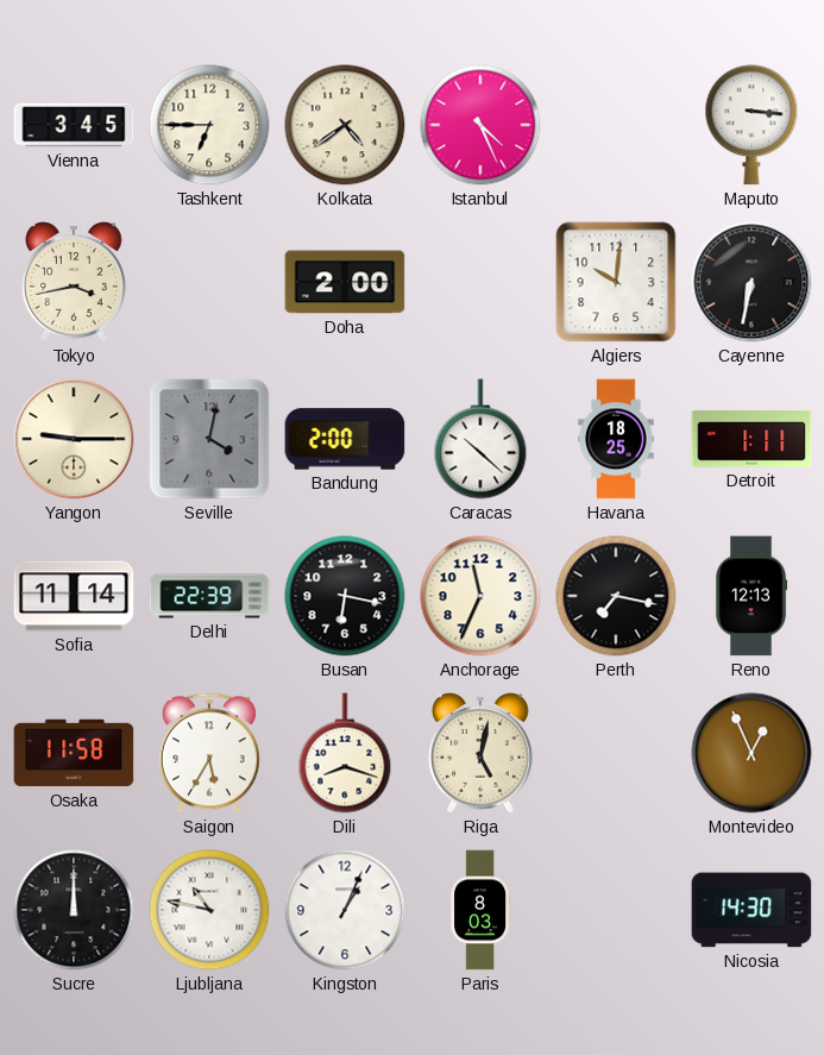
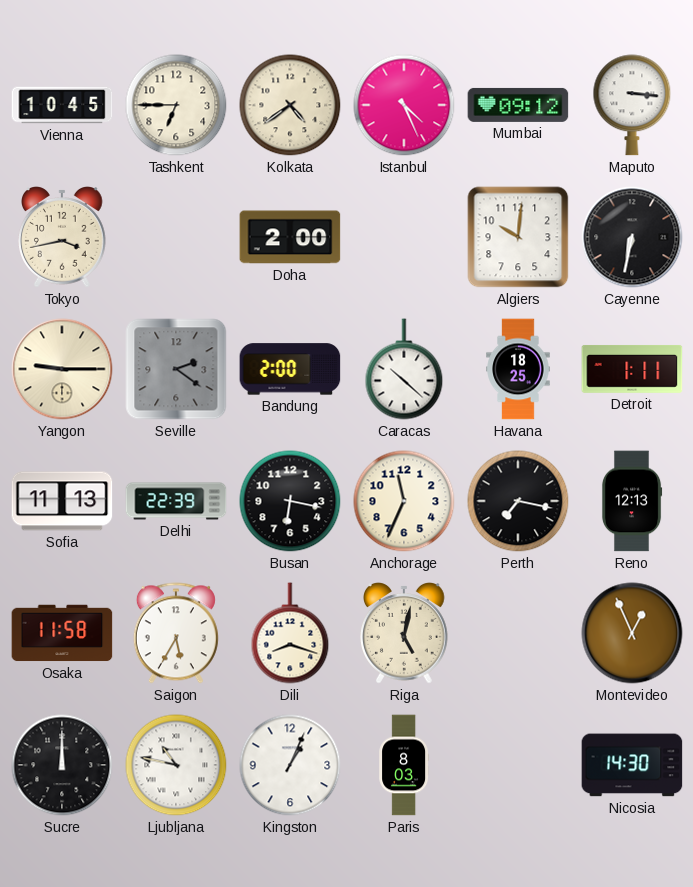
Vienna: 3:45 -> 10:45 (62, 105)
Mumbai: none -> 09:12 (518, 105)
Seville: 4:02 -> 2:21 (176, 369)
Sofia: 11:14 -> 11:13 (62, 501)
